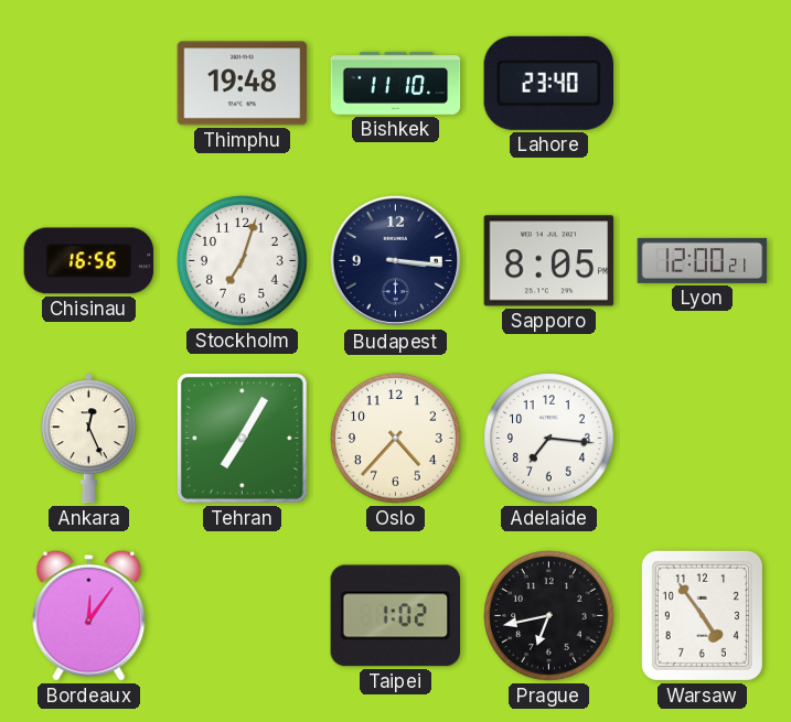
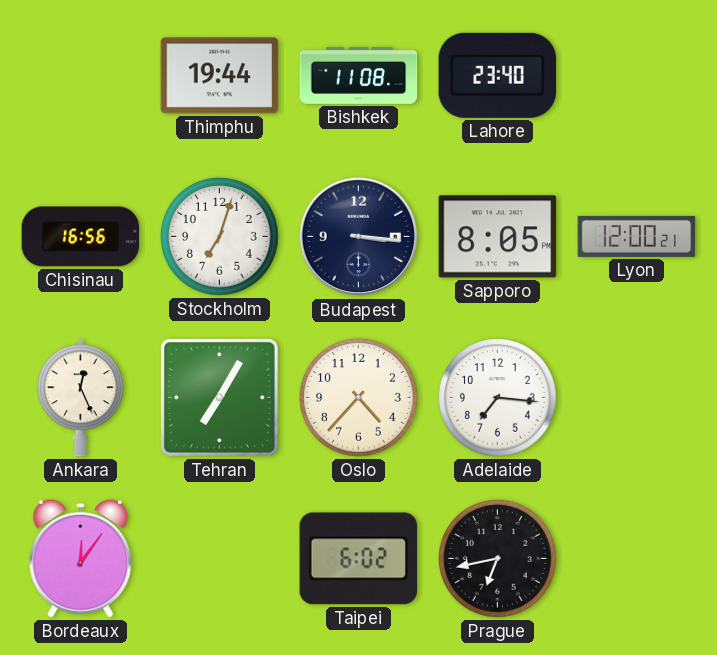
Thimphu: 19:48 -> 19:44 (220, 76)
Bishkek: 11:10 -> 11:08 (359, 76)
Taipei: 1:02 -> 6:02 (359, 559)
Warsaw: 4:54 -> none (702, 615)
